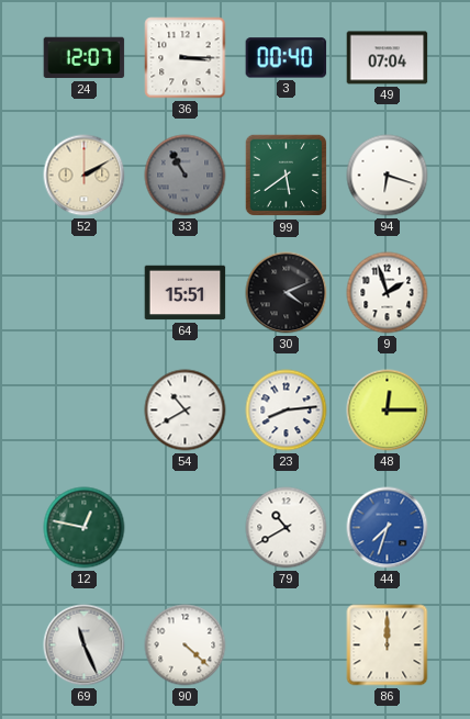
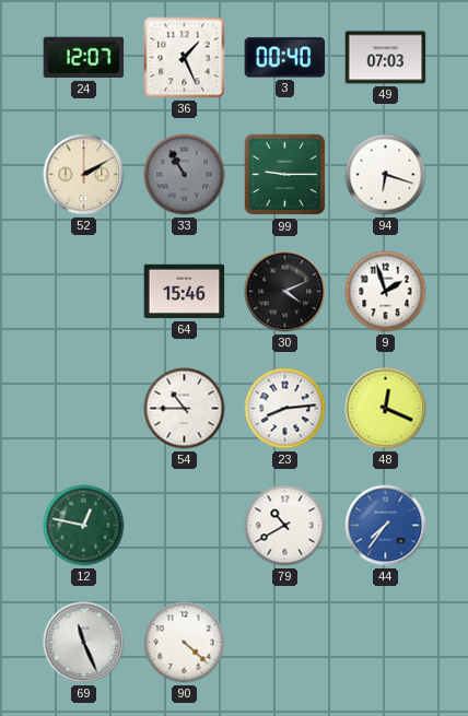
36: 3:15 -> 1:26 (185, 58)
49: 07:04 -> 07:03 (386, 58)
99: 5:39 -> 9:15 (285, 175)
64: 15:51 -> 15:46 (185, 292)
54: 10:40 -> 10:45 (185, 409)
48: 12:15 -> 12:19 (386, 409)
44: 7:33 -> 7:36 (386, 526)
86: 12:00 -> none (388, 645)
